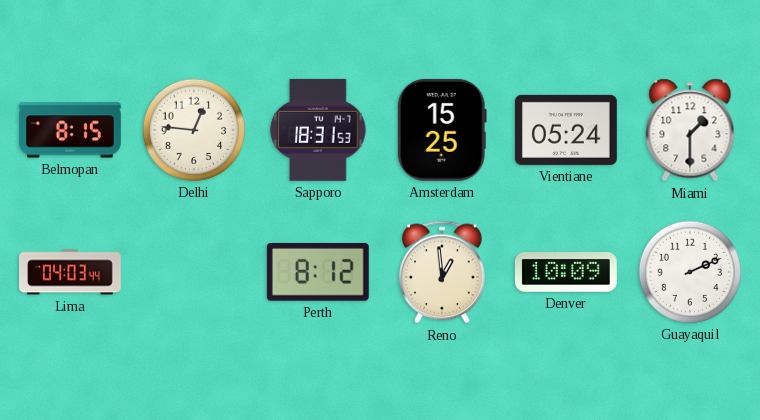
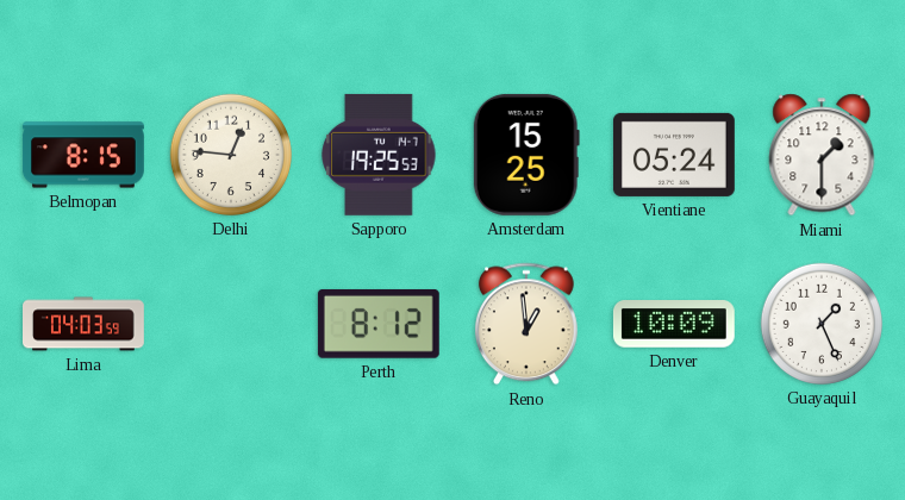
Sapporo: 18:31 -> 19:25 (379, 155)
Lima: 04:03:44 -> 04:03:59 (85, 324)
Guayaquil: 2:11 -> 1:26 (822, 324)
